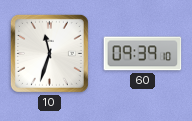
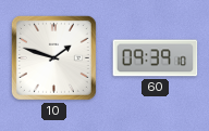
10: 11:33 -> 1:48 (53, 57)
